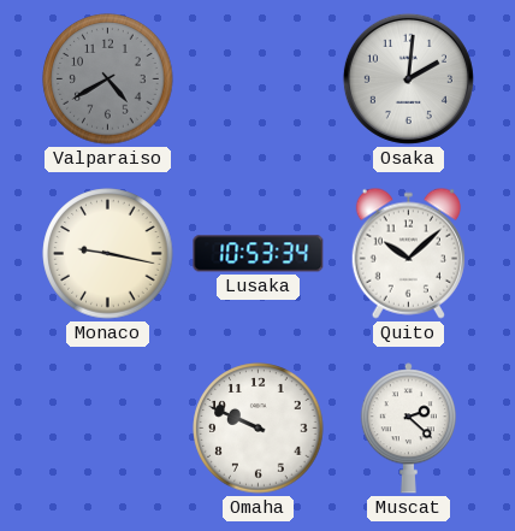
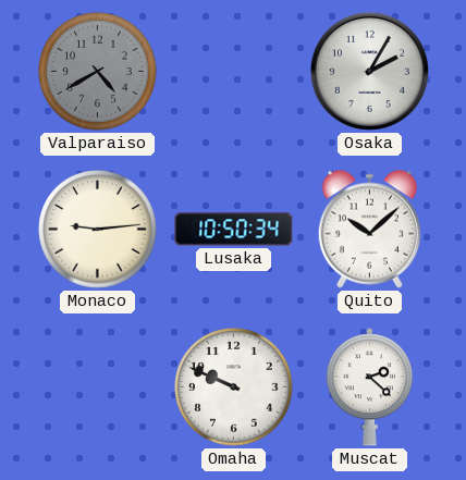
Osaka: 2:01 -> 2:05 (369, 71)
Monaco: 9:17 -> 9:14 (98, 230)
Lusaka: 10:53 -> 10:50 (234, 230)
